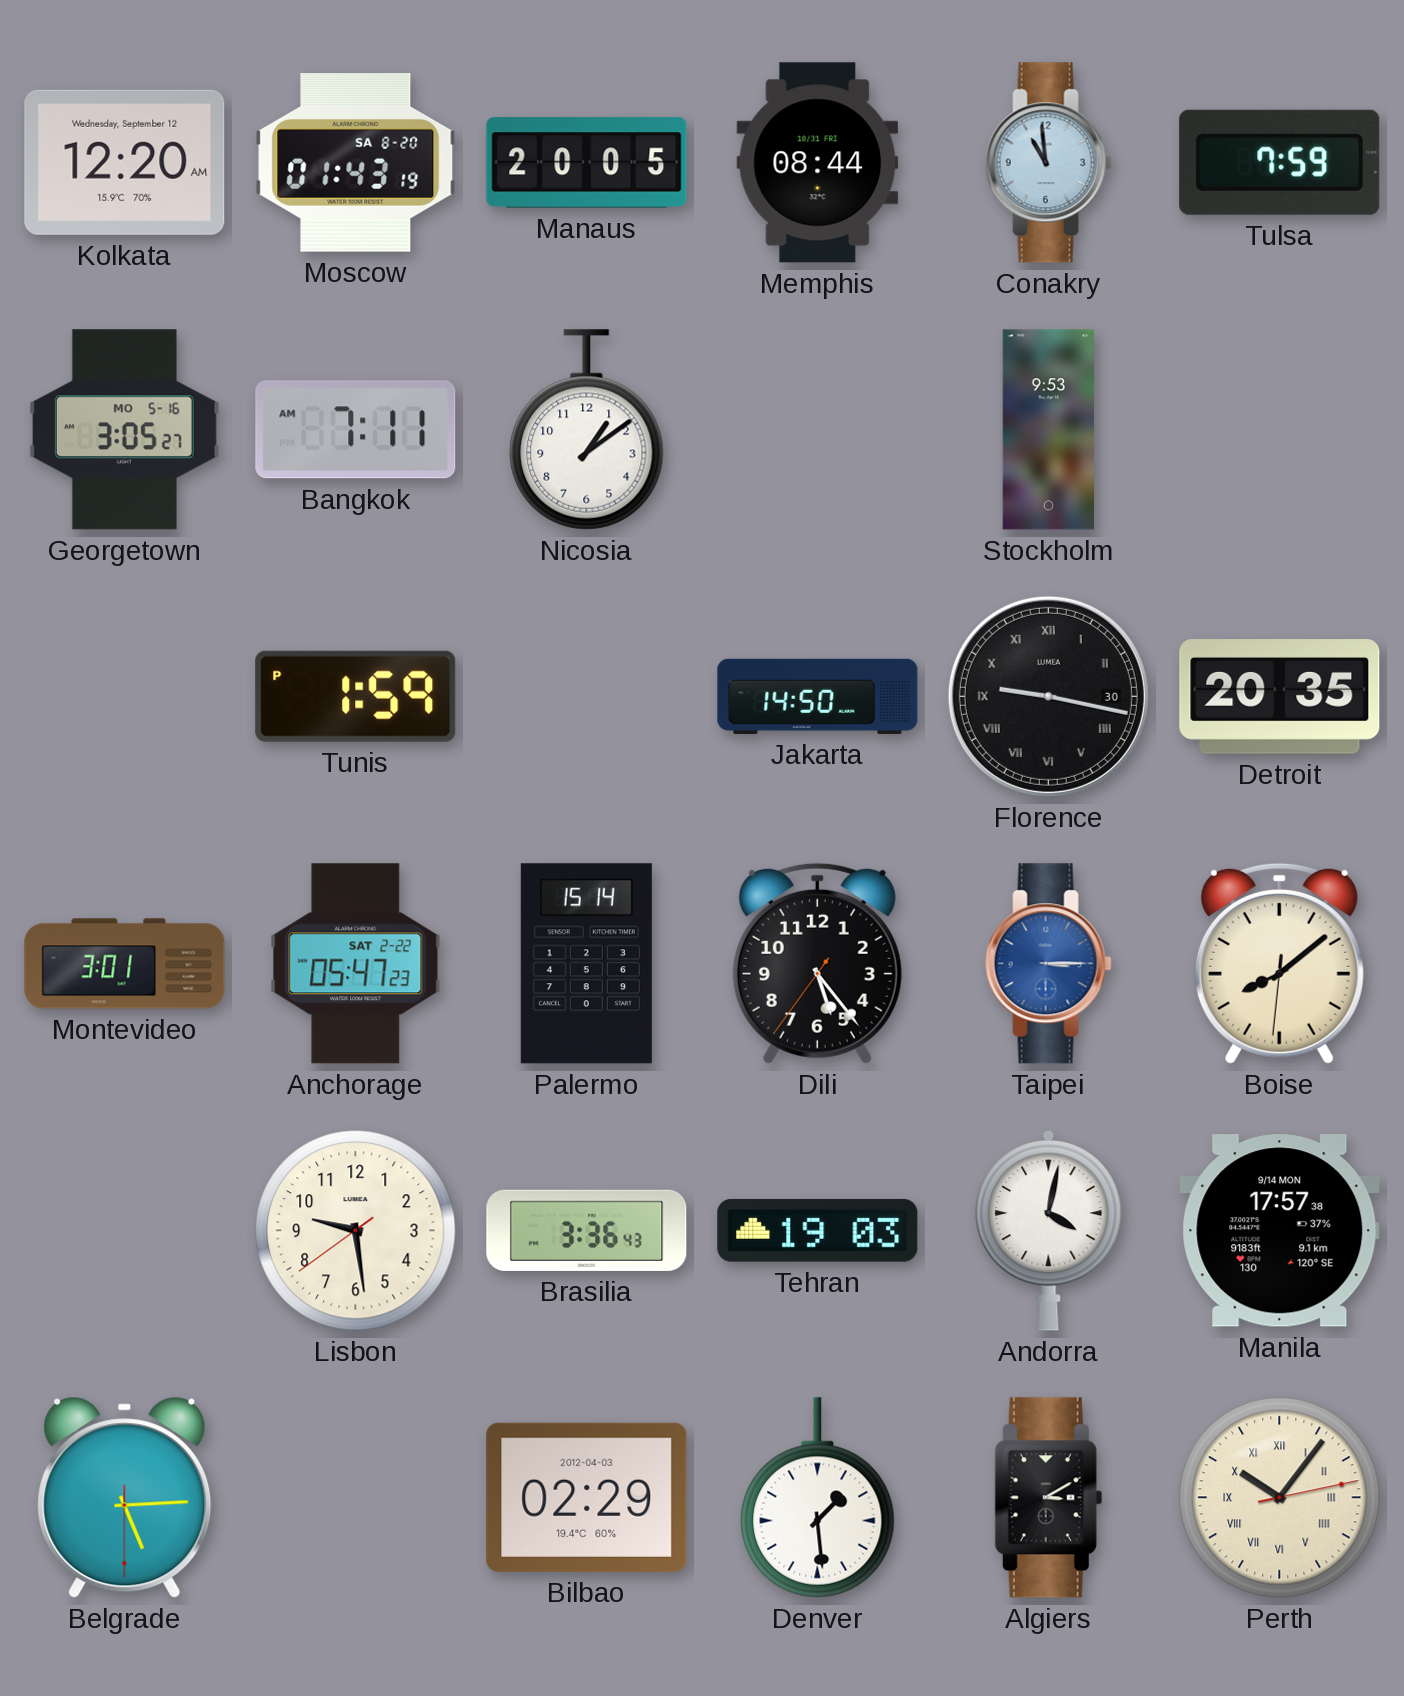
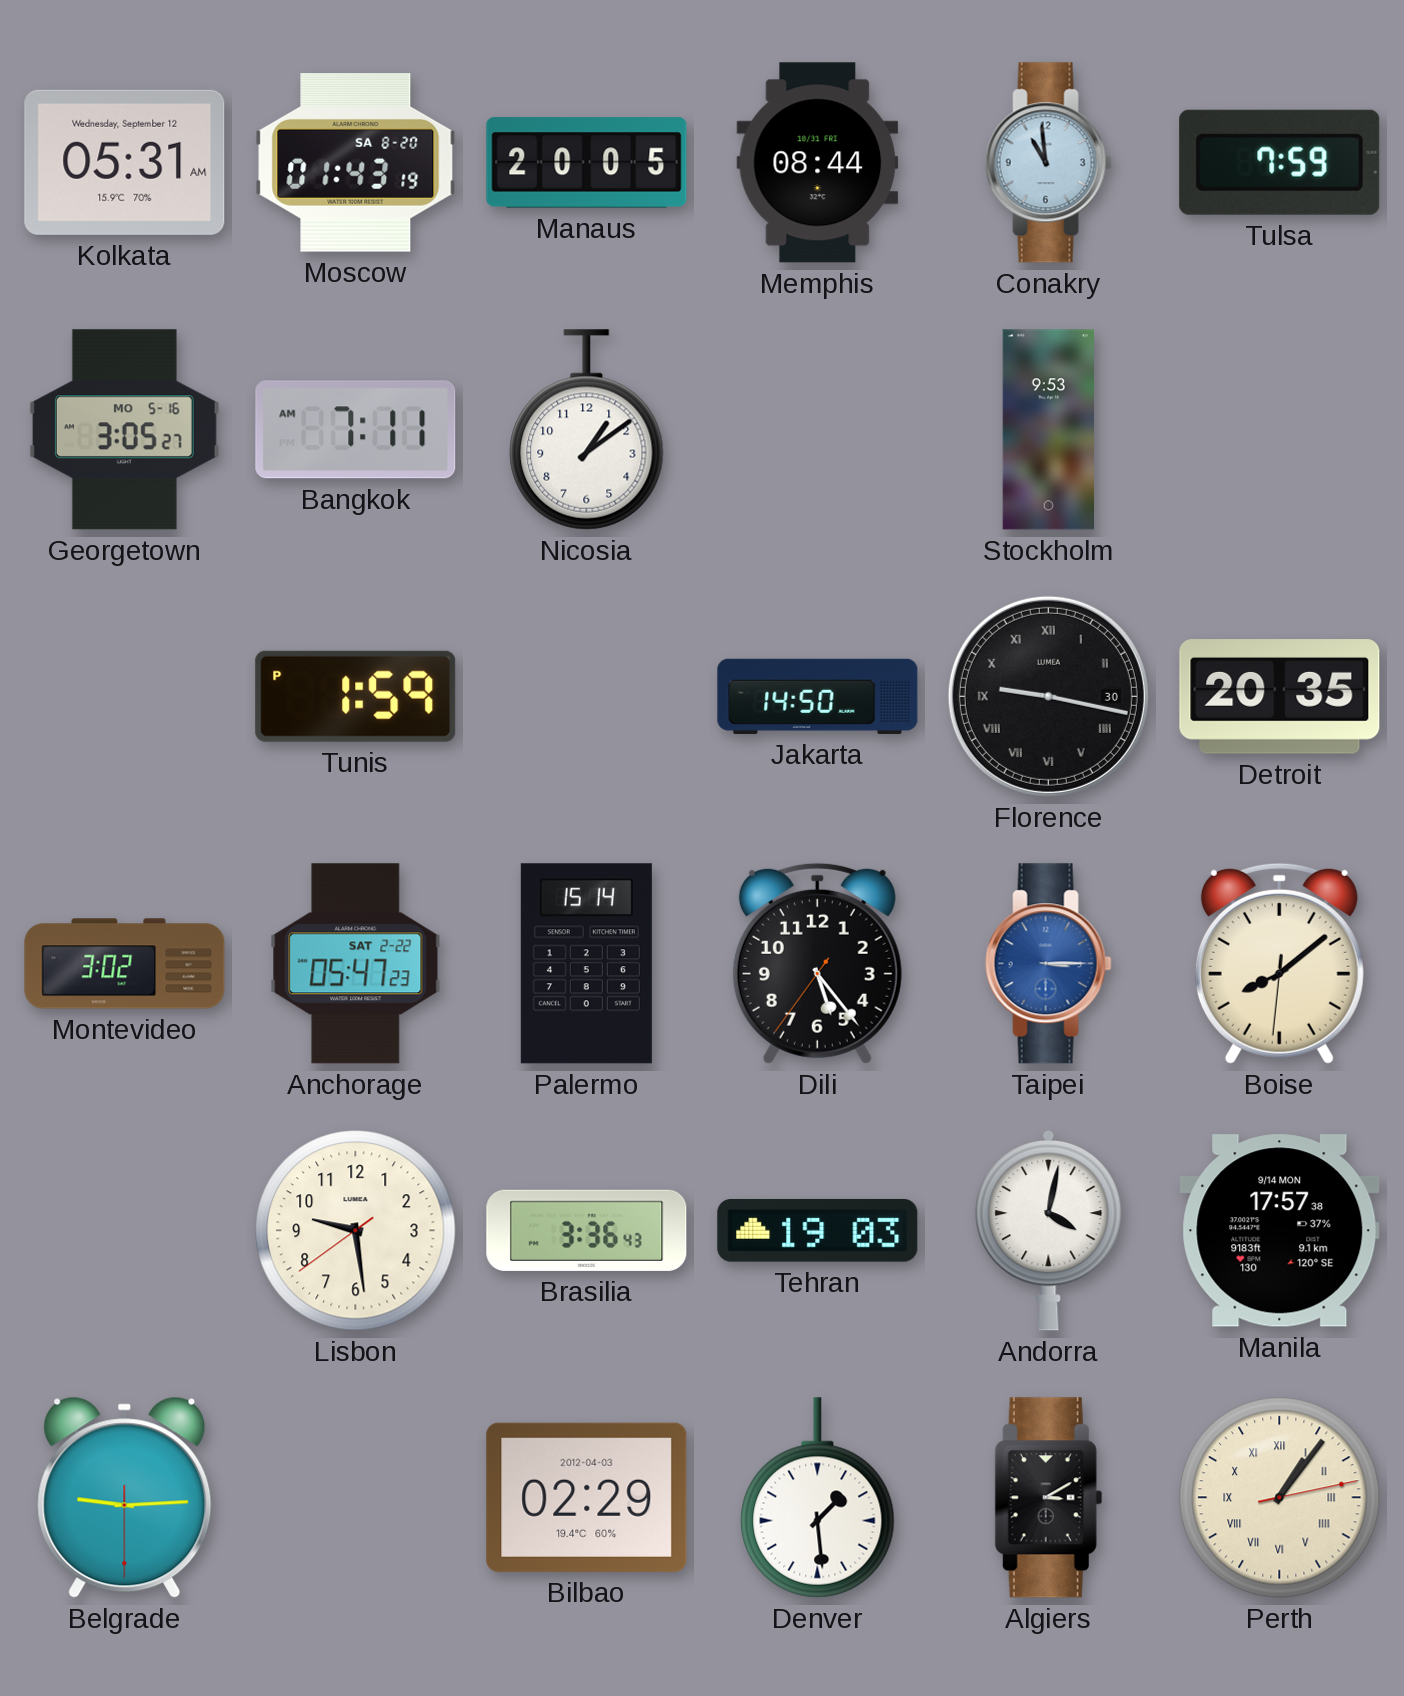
Kolkata: 12:20 -> 05:31 (125, 162)
Montevideo: 3:01 -> 3:02 (125, 964)
Belgrade: 5:14 -> 9:14 (125, 1497)
Perth: 10:06 -> 1:06 (1280, 1498)
